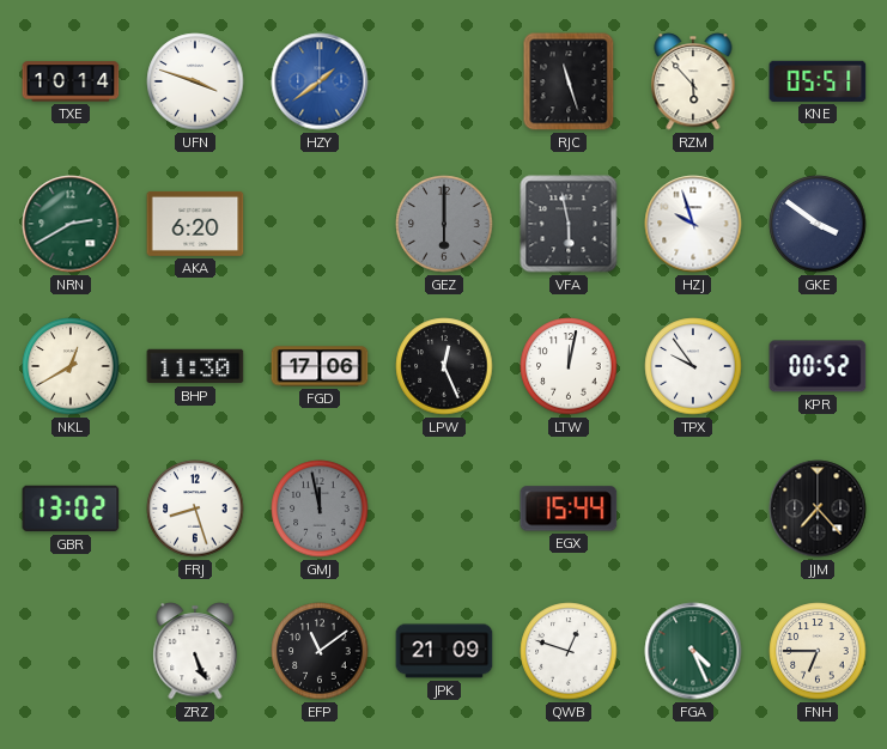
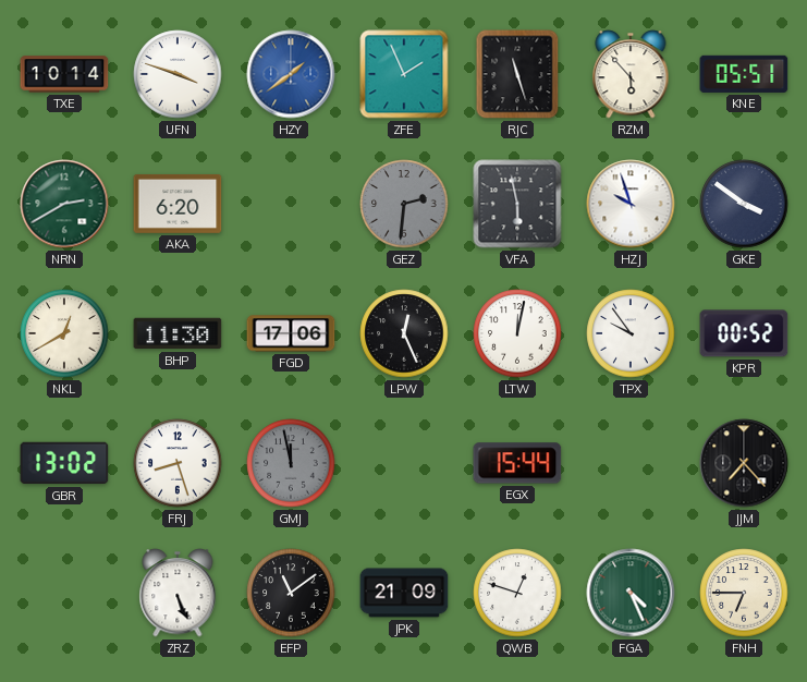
ZFE: none -> 1:56 (404, 74)
GEZ: 6:00 -> 2:31 (404, 204)
